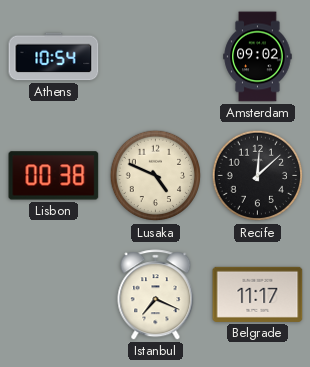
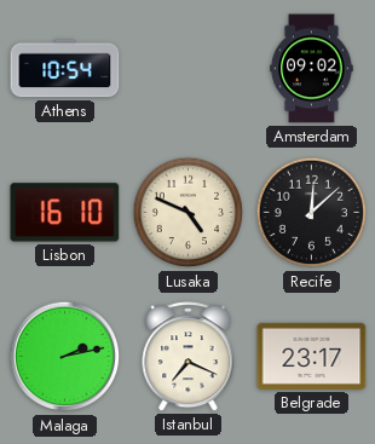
Lisbon: 00:38 -> 16:10 (65, 213)
Malaga: none -> 2:13 (65, 357)
Belgrade: 11:17 -> 23:17 (312, 356)
